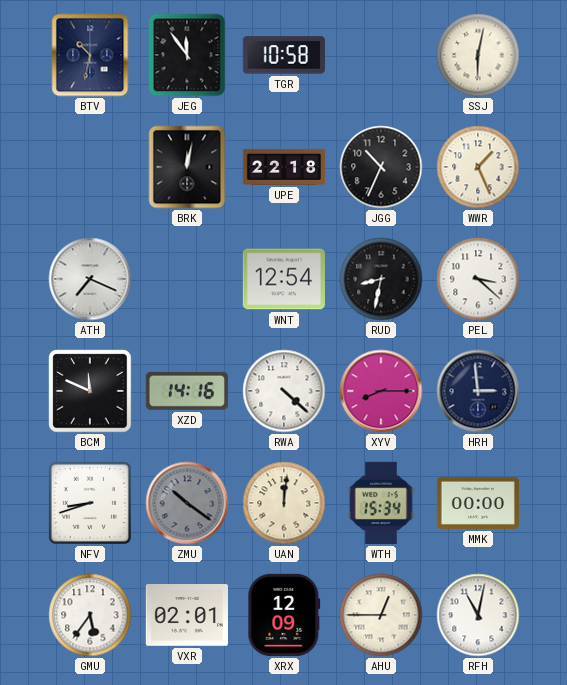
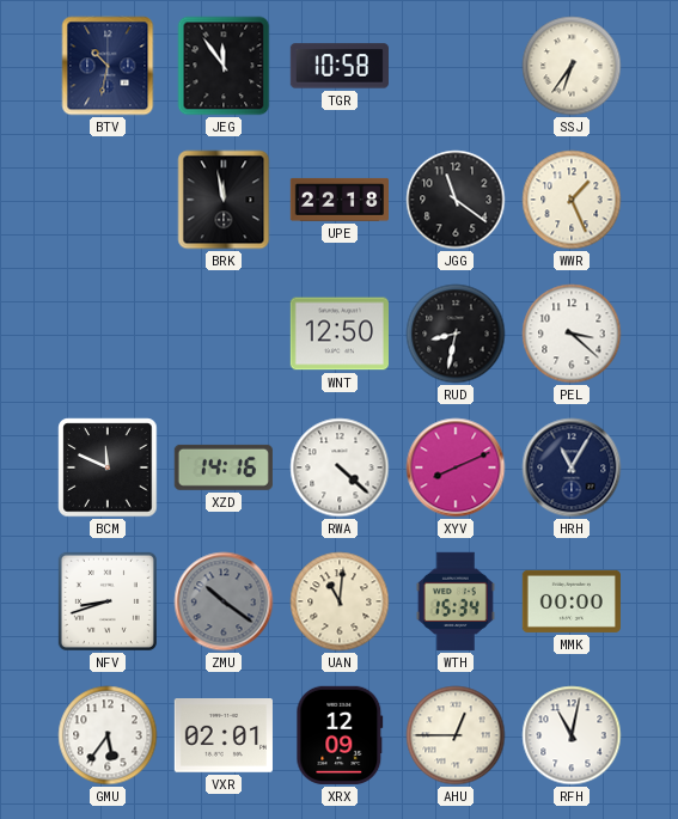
SSJ: 6:02 -> 6:36 (572, 66)
BRK: 12:02 -> 11:58 (224, 200)
JGG: 10:34 -> 11:21 (456, 200)
ATH: 7:19 -> none (90, 279)
WNT: 12:54 -> 12:50 (340, 334)
XYV: 8:15 -> 8:11 (456, 467)
HRH: 2:59 -> 11:05 (572, 467)
UAN: 12:01 -> 11:01 (340, 601)
